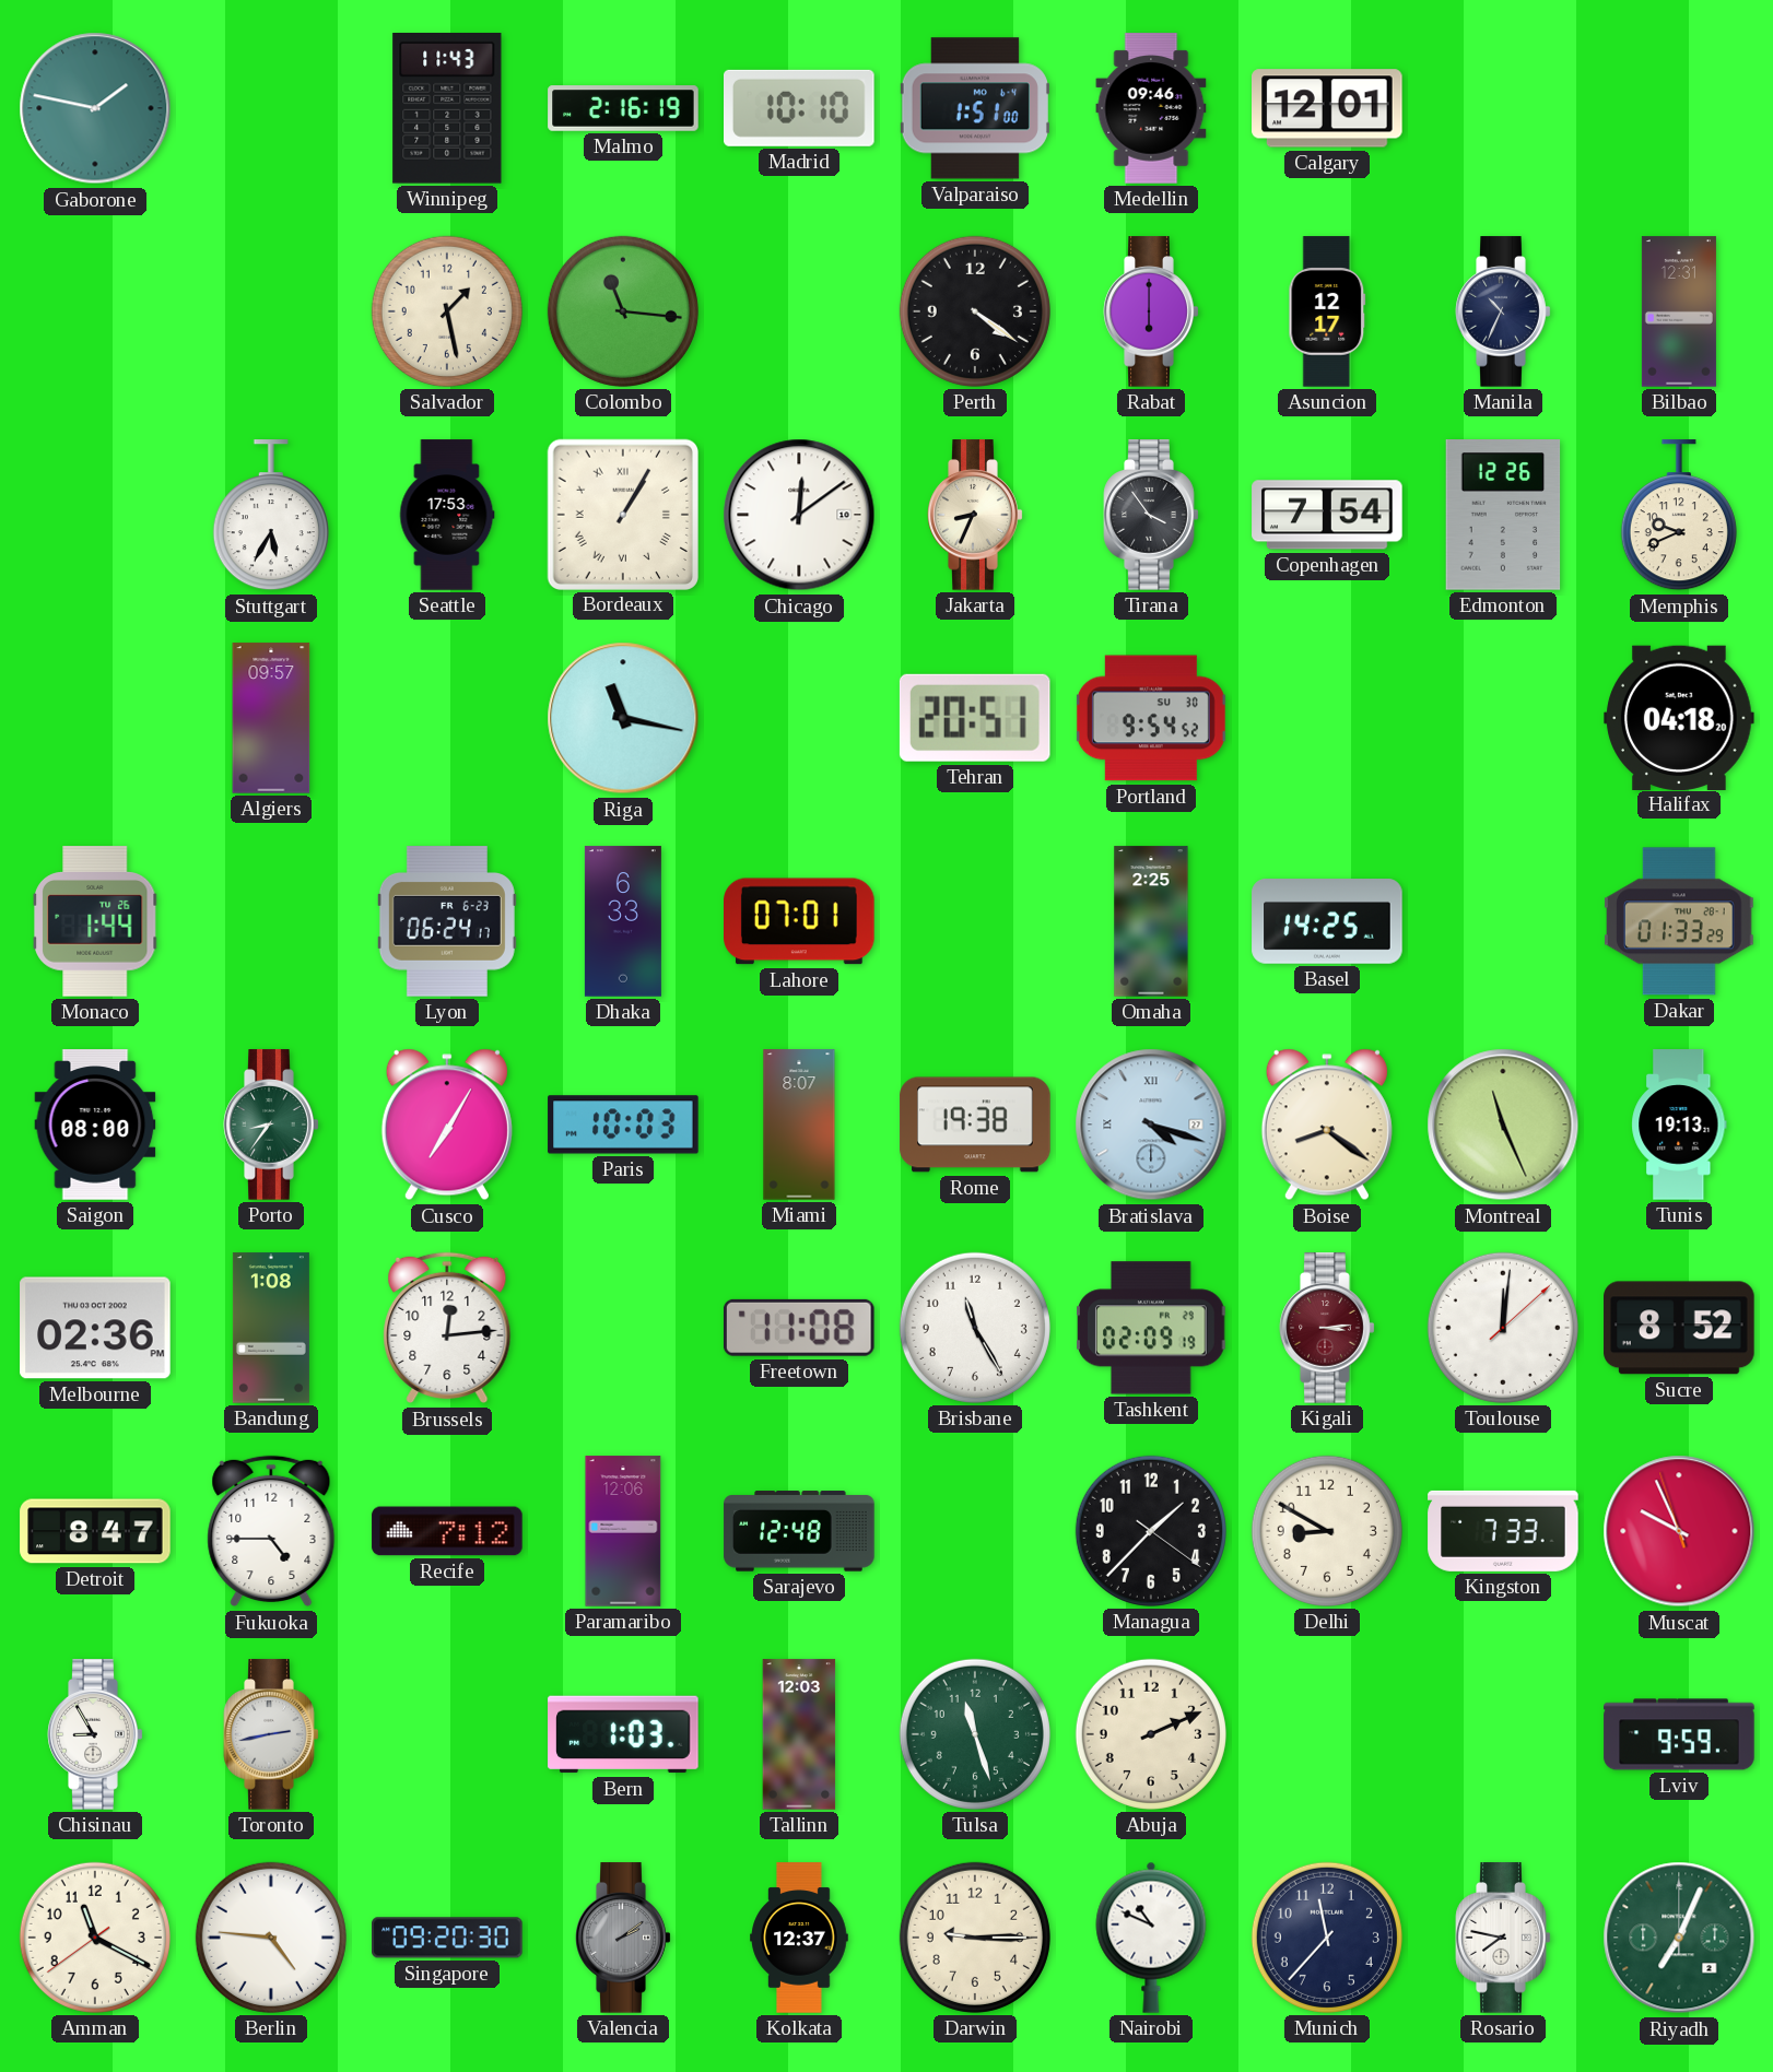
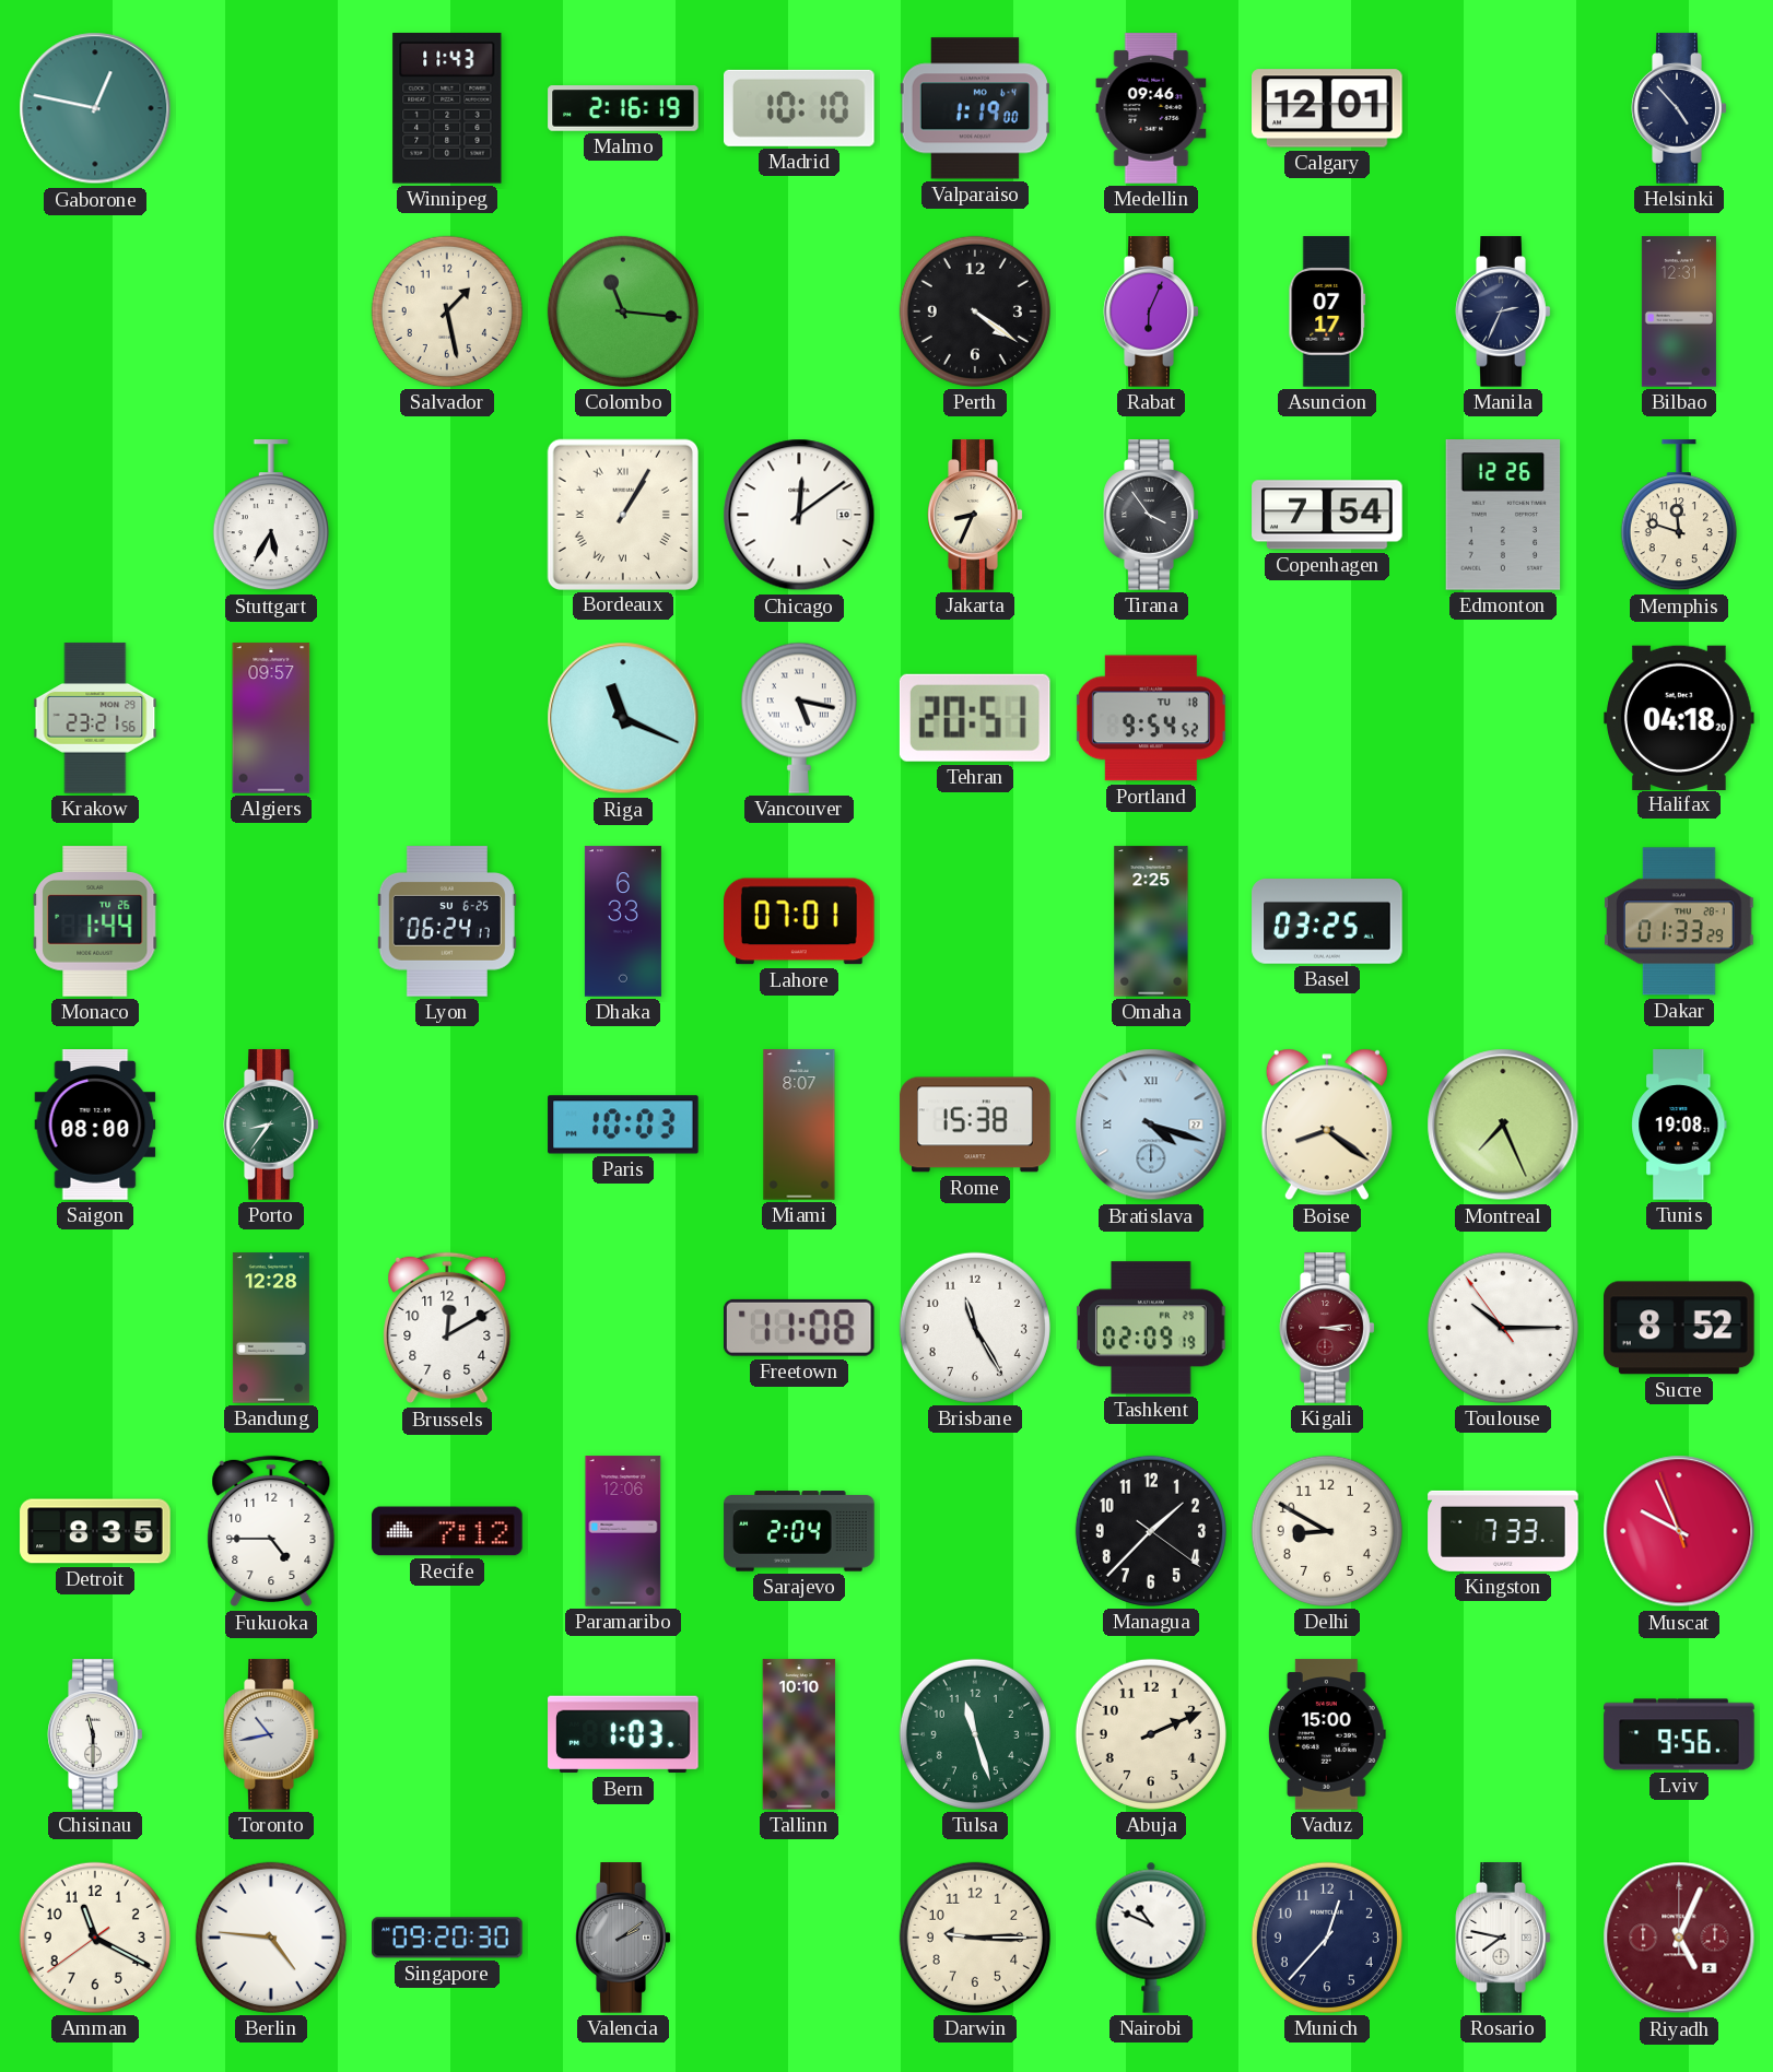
Gaborone: 1:47 -> 12:47 (95, 108)
Valparaiso: 1:51 -> 1:19 (975, 108)
Helsinki: none -> 4:53 (1679, 108)
Rabat: 6:00 -> 6:04 (1151, 311)
Asuncion: 12:17 -> 07:17 (1327, 311)
Manila: 10:34 -> 2:34 (1503, 311)
Seattle: 17:53 -> none (447, 515)
Memphis: 9:41 -> 11:48 (1679, 516)
Krakow: none -> 23:21 (95, 718)
Riga: 11:17 -> 11:19 (623, 718)
Vancouver: none -> 5:17 (799, 718)
Portland date: SU 30 -> TU 18 (1151, 718)
Lyon date: FR 6-23 -> SU 6-25 (447, 921)
Basel: 14:25 -> 03:25 (1327, 921)
Cusco: 7:05 -> none (447, 1125)
Rome: 19:38 -> 15:38 (975, 1125)
Montreal: 11:26 -> 7:26 (1503, 1125)
Tunis: 19:13 -> 19:08 (1679, 1125)
Melbourne: 02:36 -> none (95, 1328)
Bandung: 1:08 -> 12:28 (271, 1328)
Brussels: 12:14 -> 12:10 (447, 1328)
Toulouse: 12:01 -> 10:14 (1503, 1328)
Detroit: 8:47 -> 8:35 (95, 1531)
Sarajevo: 12:48 -> 2:04 (799, 1531)
Chisinau: 8:55 -> 11:30 (95, 1734)
Toronto: 2:43 -> 10:43 (271, 1734)
Tallinn: 12:03 -> 10:10 (799, 1734)
Vaduz: none -> 15:00 (1327, 1734)
Lviv: 9:59 -> 9:56 (1679, 1734)
Kolkata: 12:37 -> none (799, 1938)
Munich: 11:37 -> 12:37 (1327, 1938)
Riyadh: 7:04 -> 5:04 (1679, 1938)
Riyadh dial: green -> burgundy (1679, 1938)
